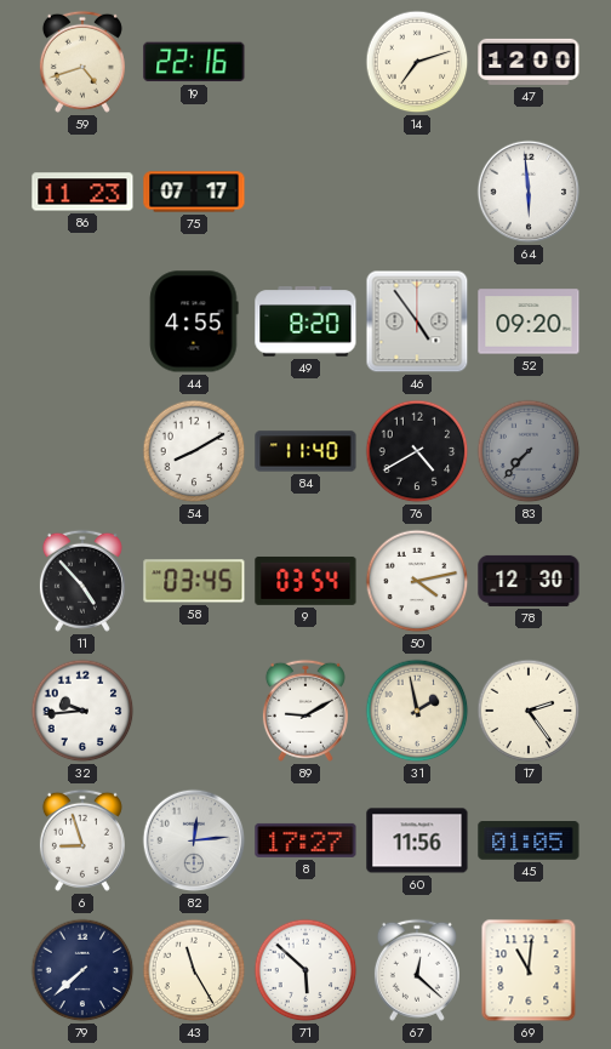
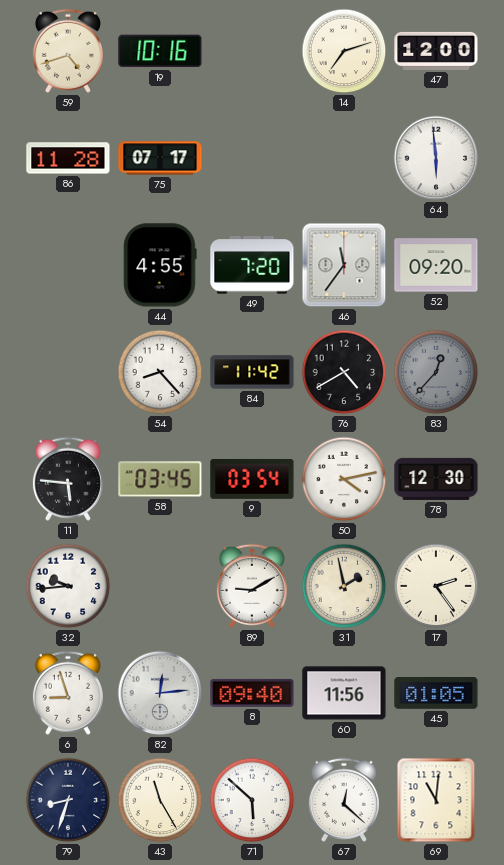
19: 22:16 -> 10:16 (160, 51)
86: 11:23 -> 11:28 (68, 158)
49: 8:20 -> 7:20 (252, 265)
46: 4:54 -> 11:36 (344, 265)
54: 8:10 -> 8:23 (160, 372)
84: 11:40 -> 11:42 (252, 372)
83: 7:37 -> 12:37 (436, 372)
11: 4:53 -> 5:46 (68, 479)
8: 17:27 -> 09:40 (252, 693)
79: 7:38 -> 8:33 (68, 800)
